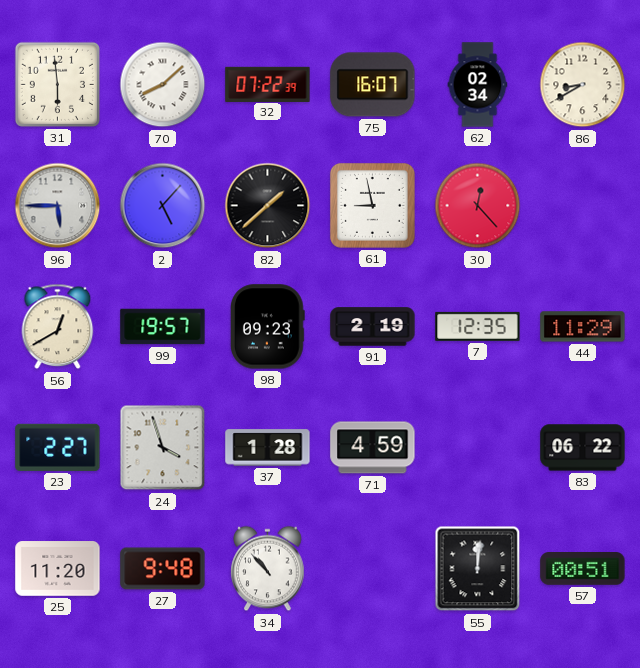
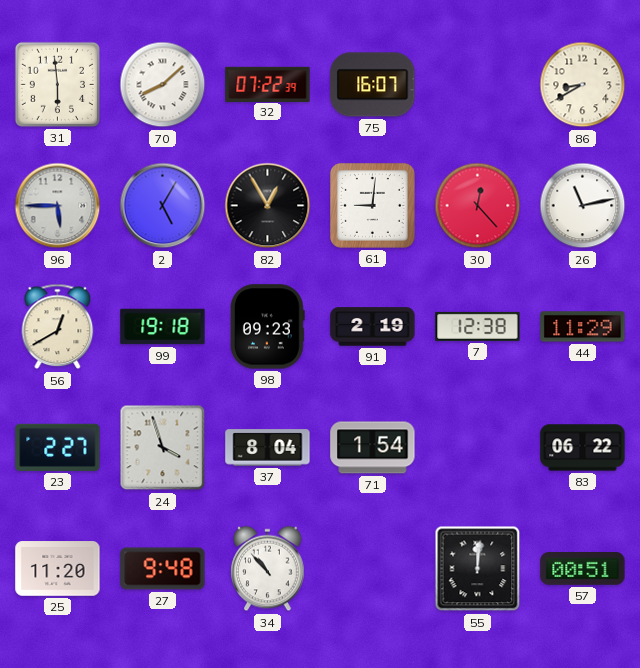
62: 02:34 -> none (478, 85)
2: 5:07 -> 5:05 (163, 206)
82: 1:38 -> 12:55 (268, 206)
61: 8:58 -> 9:01 (372, 205)
26: none -> 11:13 (583, 206)
99: 19:57 -> 19:18 (163, 327)
7: 12:35 -> 12:38 (478, 326)
37: 1:28 -> 8:04 (268, 448)
71: 4:59 -> 1:54 (373, 448)
